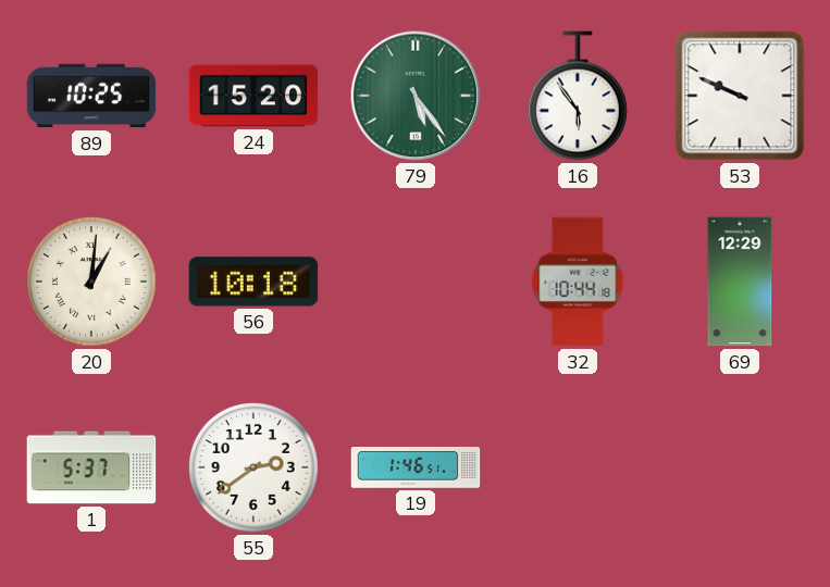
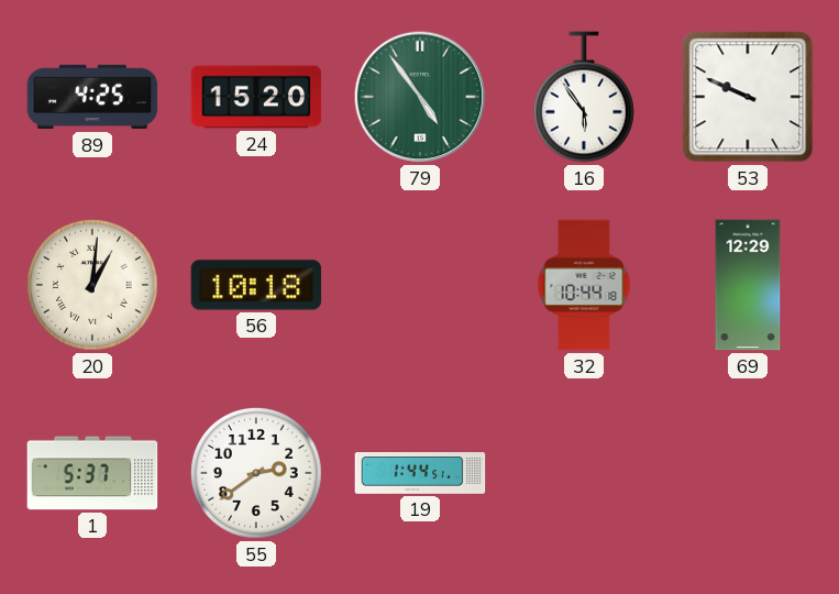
89: 10:25 -> 4:25 (92, 97)
79: 5:24 -> 4:54 (420, 97)
19: 1:46 -> 1:44 (420, 473)
